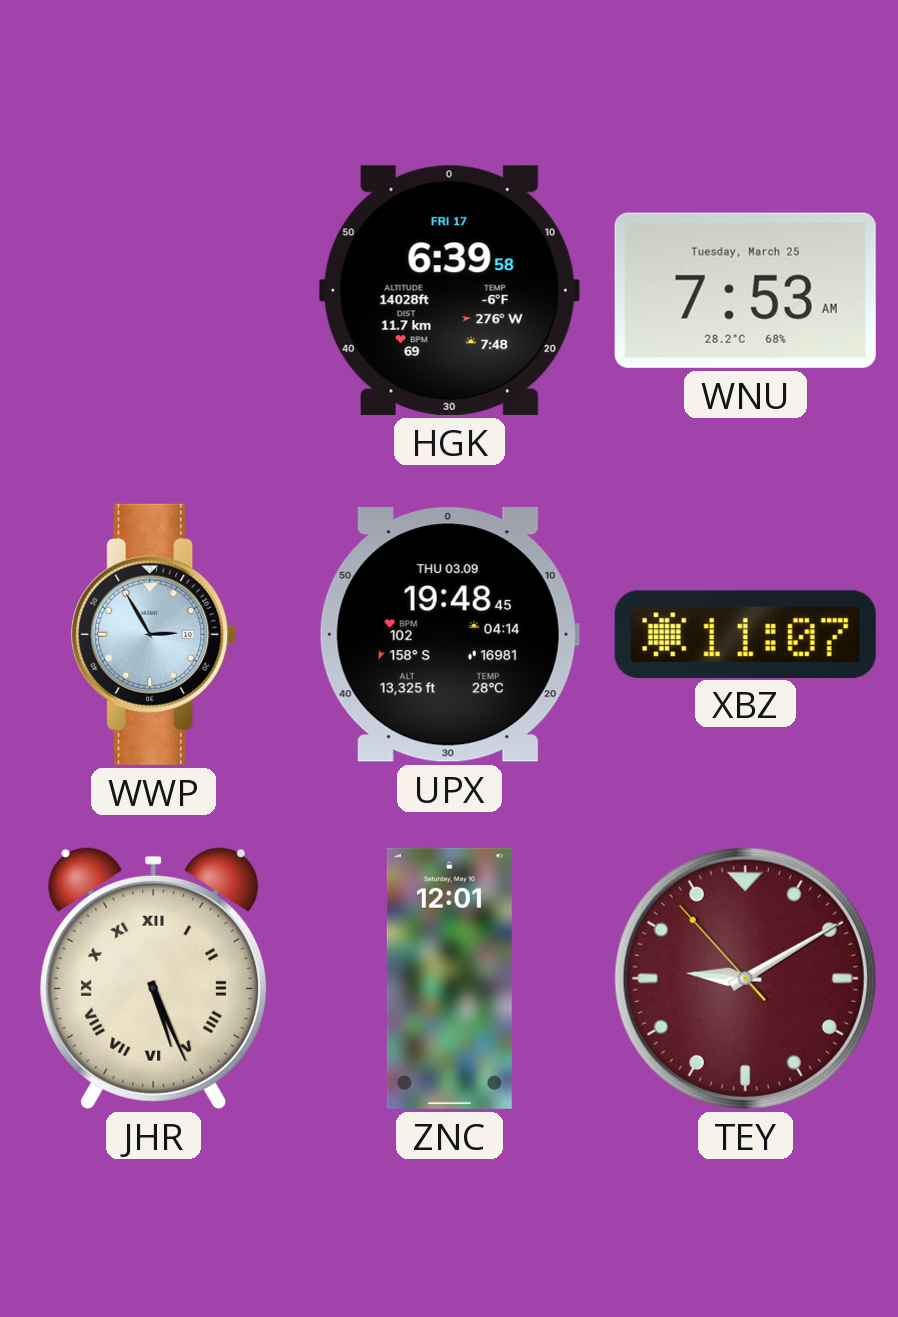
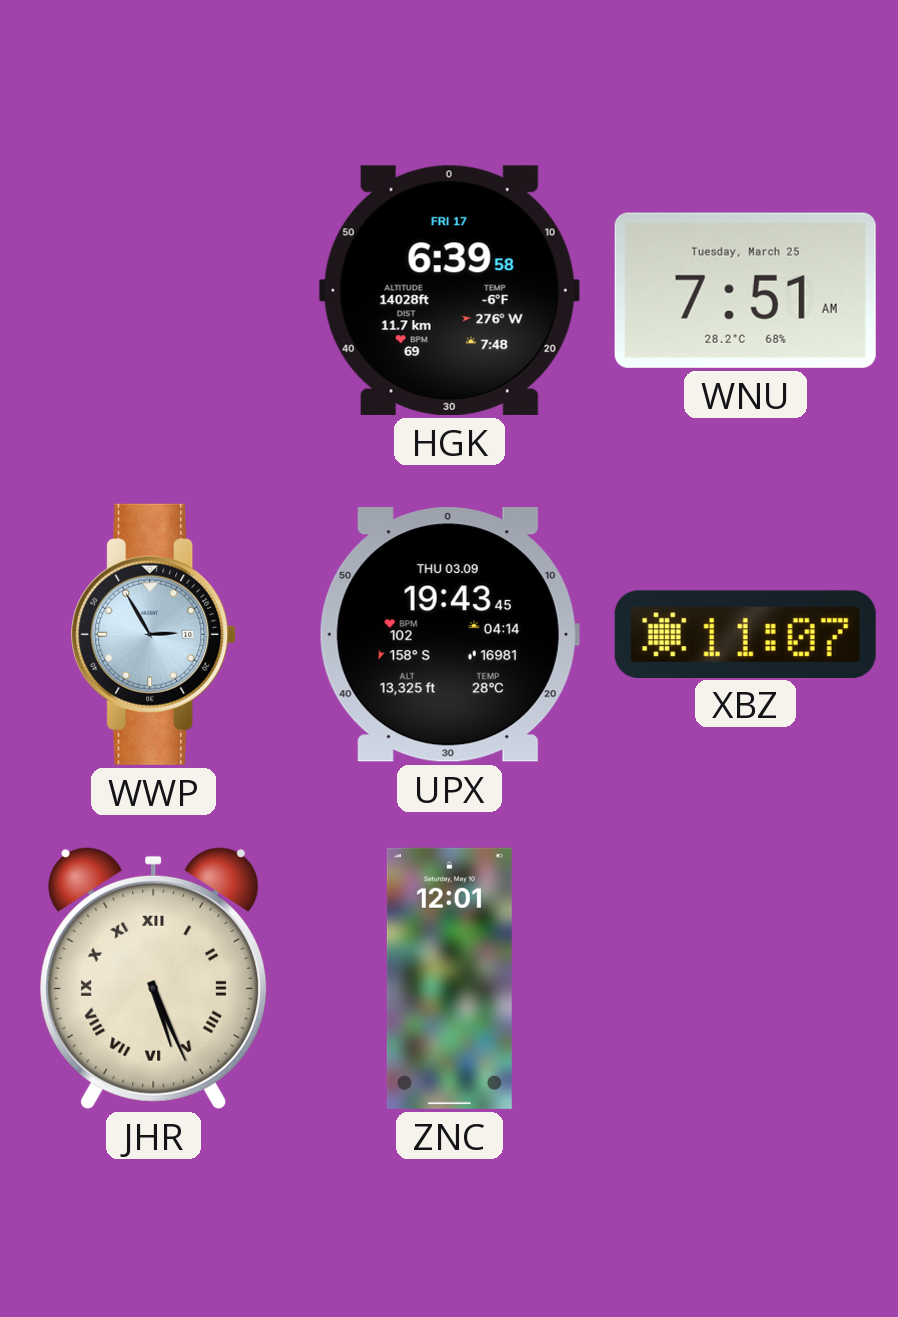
WNU: 7:53 -> 7:51 (745, 290)
UPX: 19:48 -> 19:43 (449, 635)
TEY: 9:09 -> none (745, 978)
